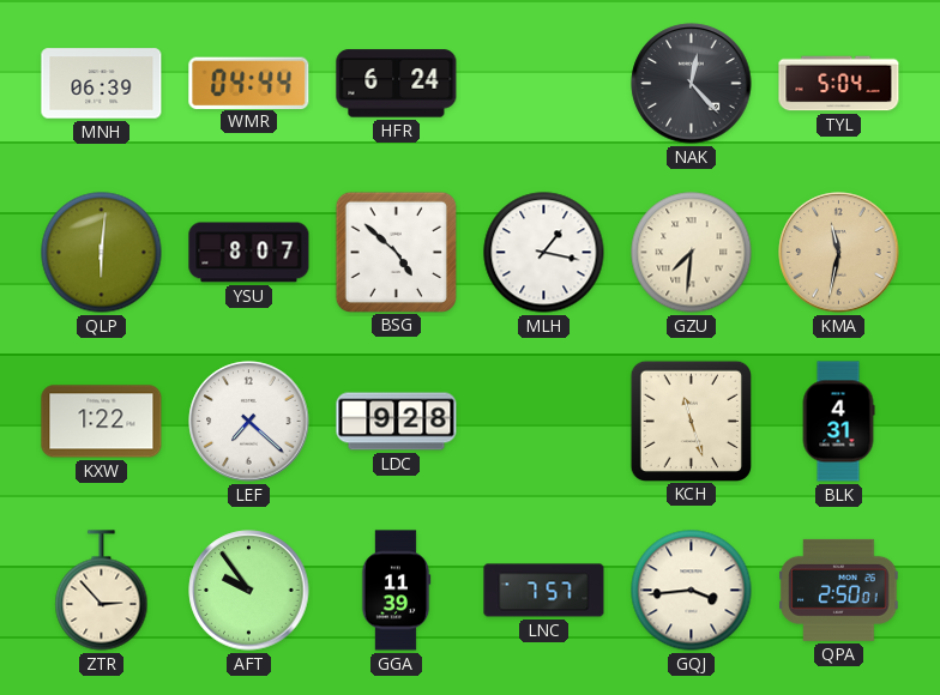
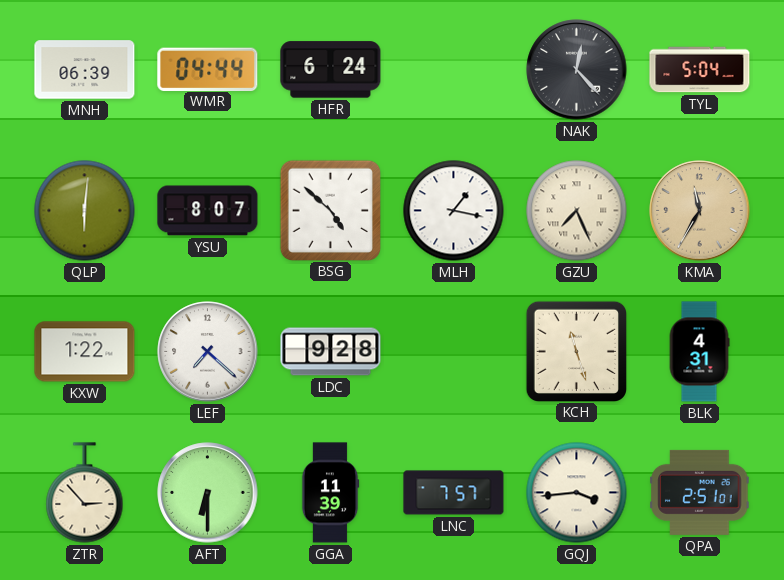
GZU: 7:31 -> 7:26 (577, 211)
KMA: 11:32 -> 11:35 (700, 211)
AFT: 9:54 -> 6:30 (208, 493)
QPA: 2:50 -> 2:51 (700, 492)
